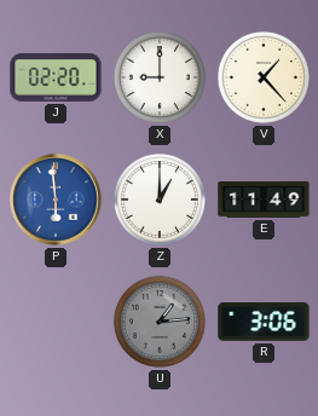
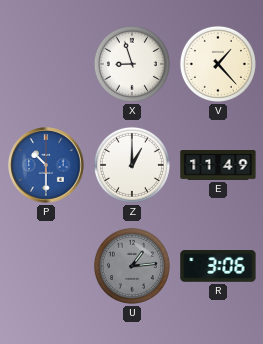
J: 02:20 -> none (56, 77)
X: 9:00 -> 8:57 (132, 64)
P: 5:59 -> 10:30 (46, 165)
